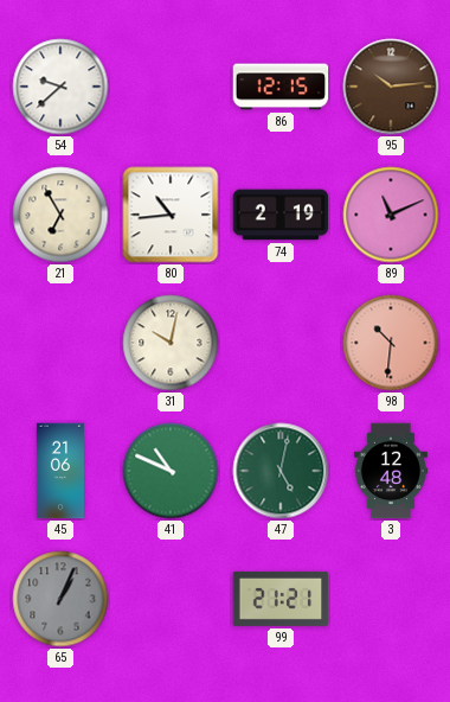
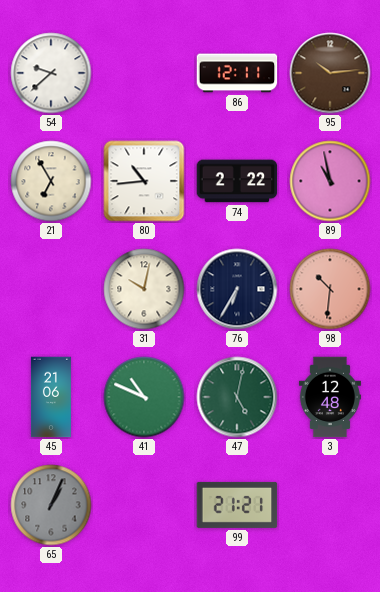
86: 12:15 -> 12:11 (237, 73)
74: 2:19 -> 2:22 (237, 181)
89: 11:11 -> 10:58 (330, 181)
76: none -> 6:35 (237, 289)
